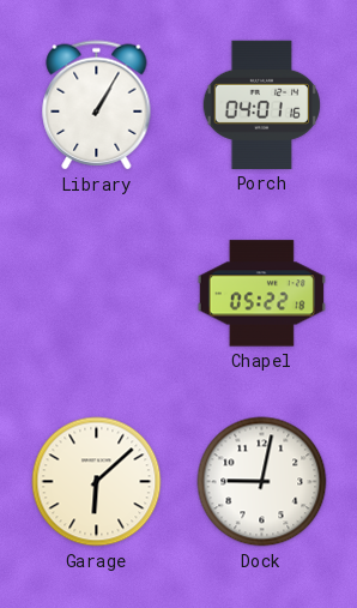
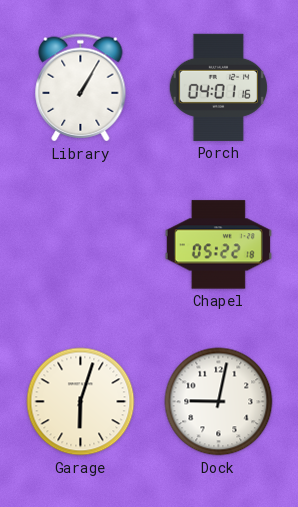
Garage: 6:08 -> 6:03 (81, 402)
